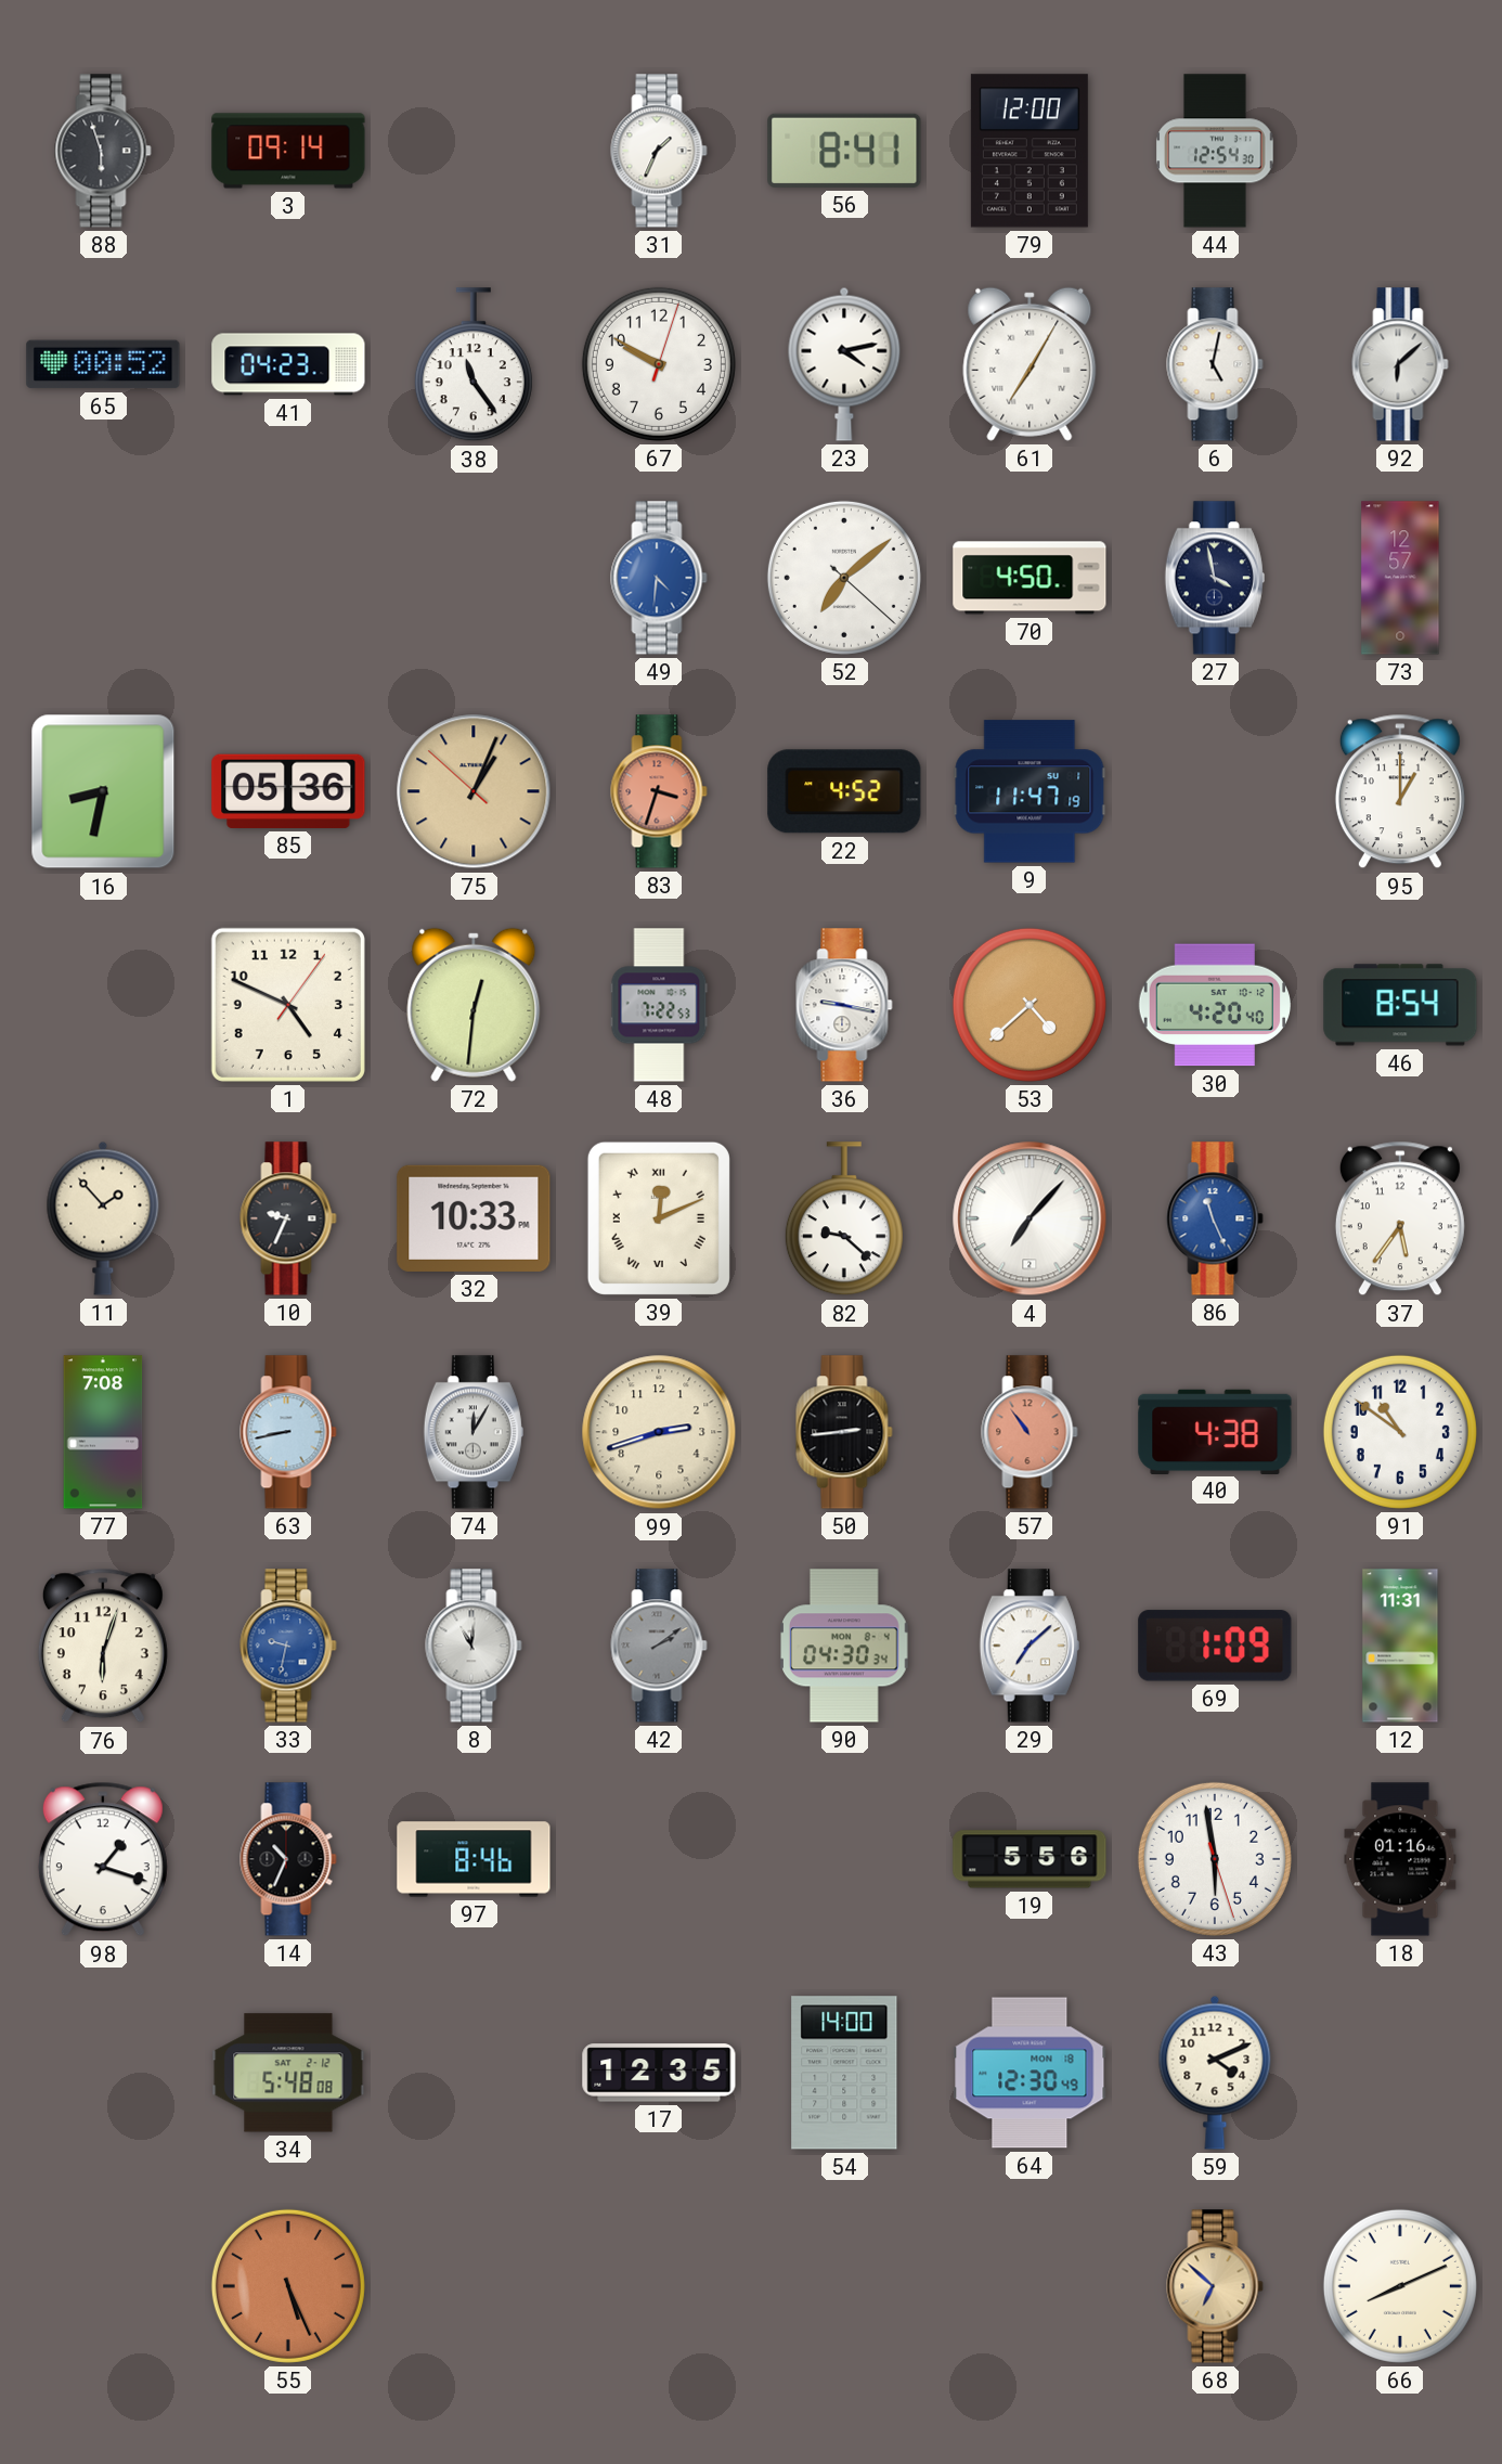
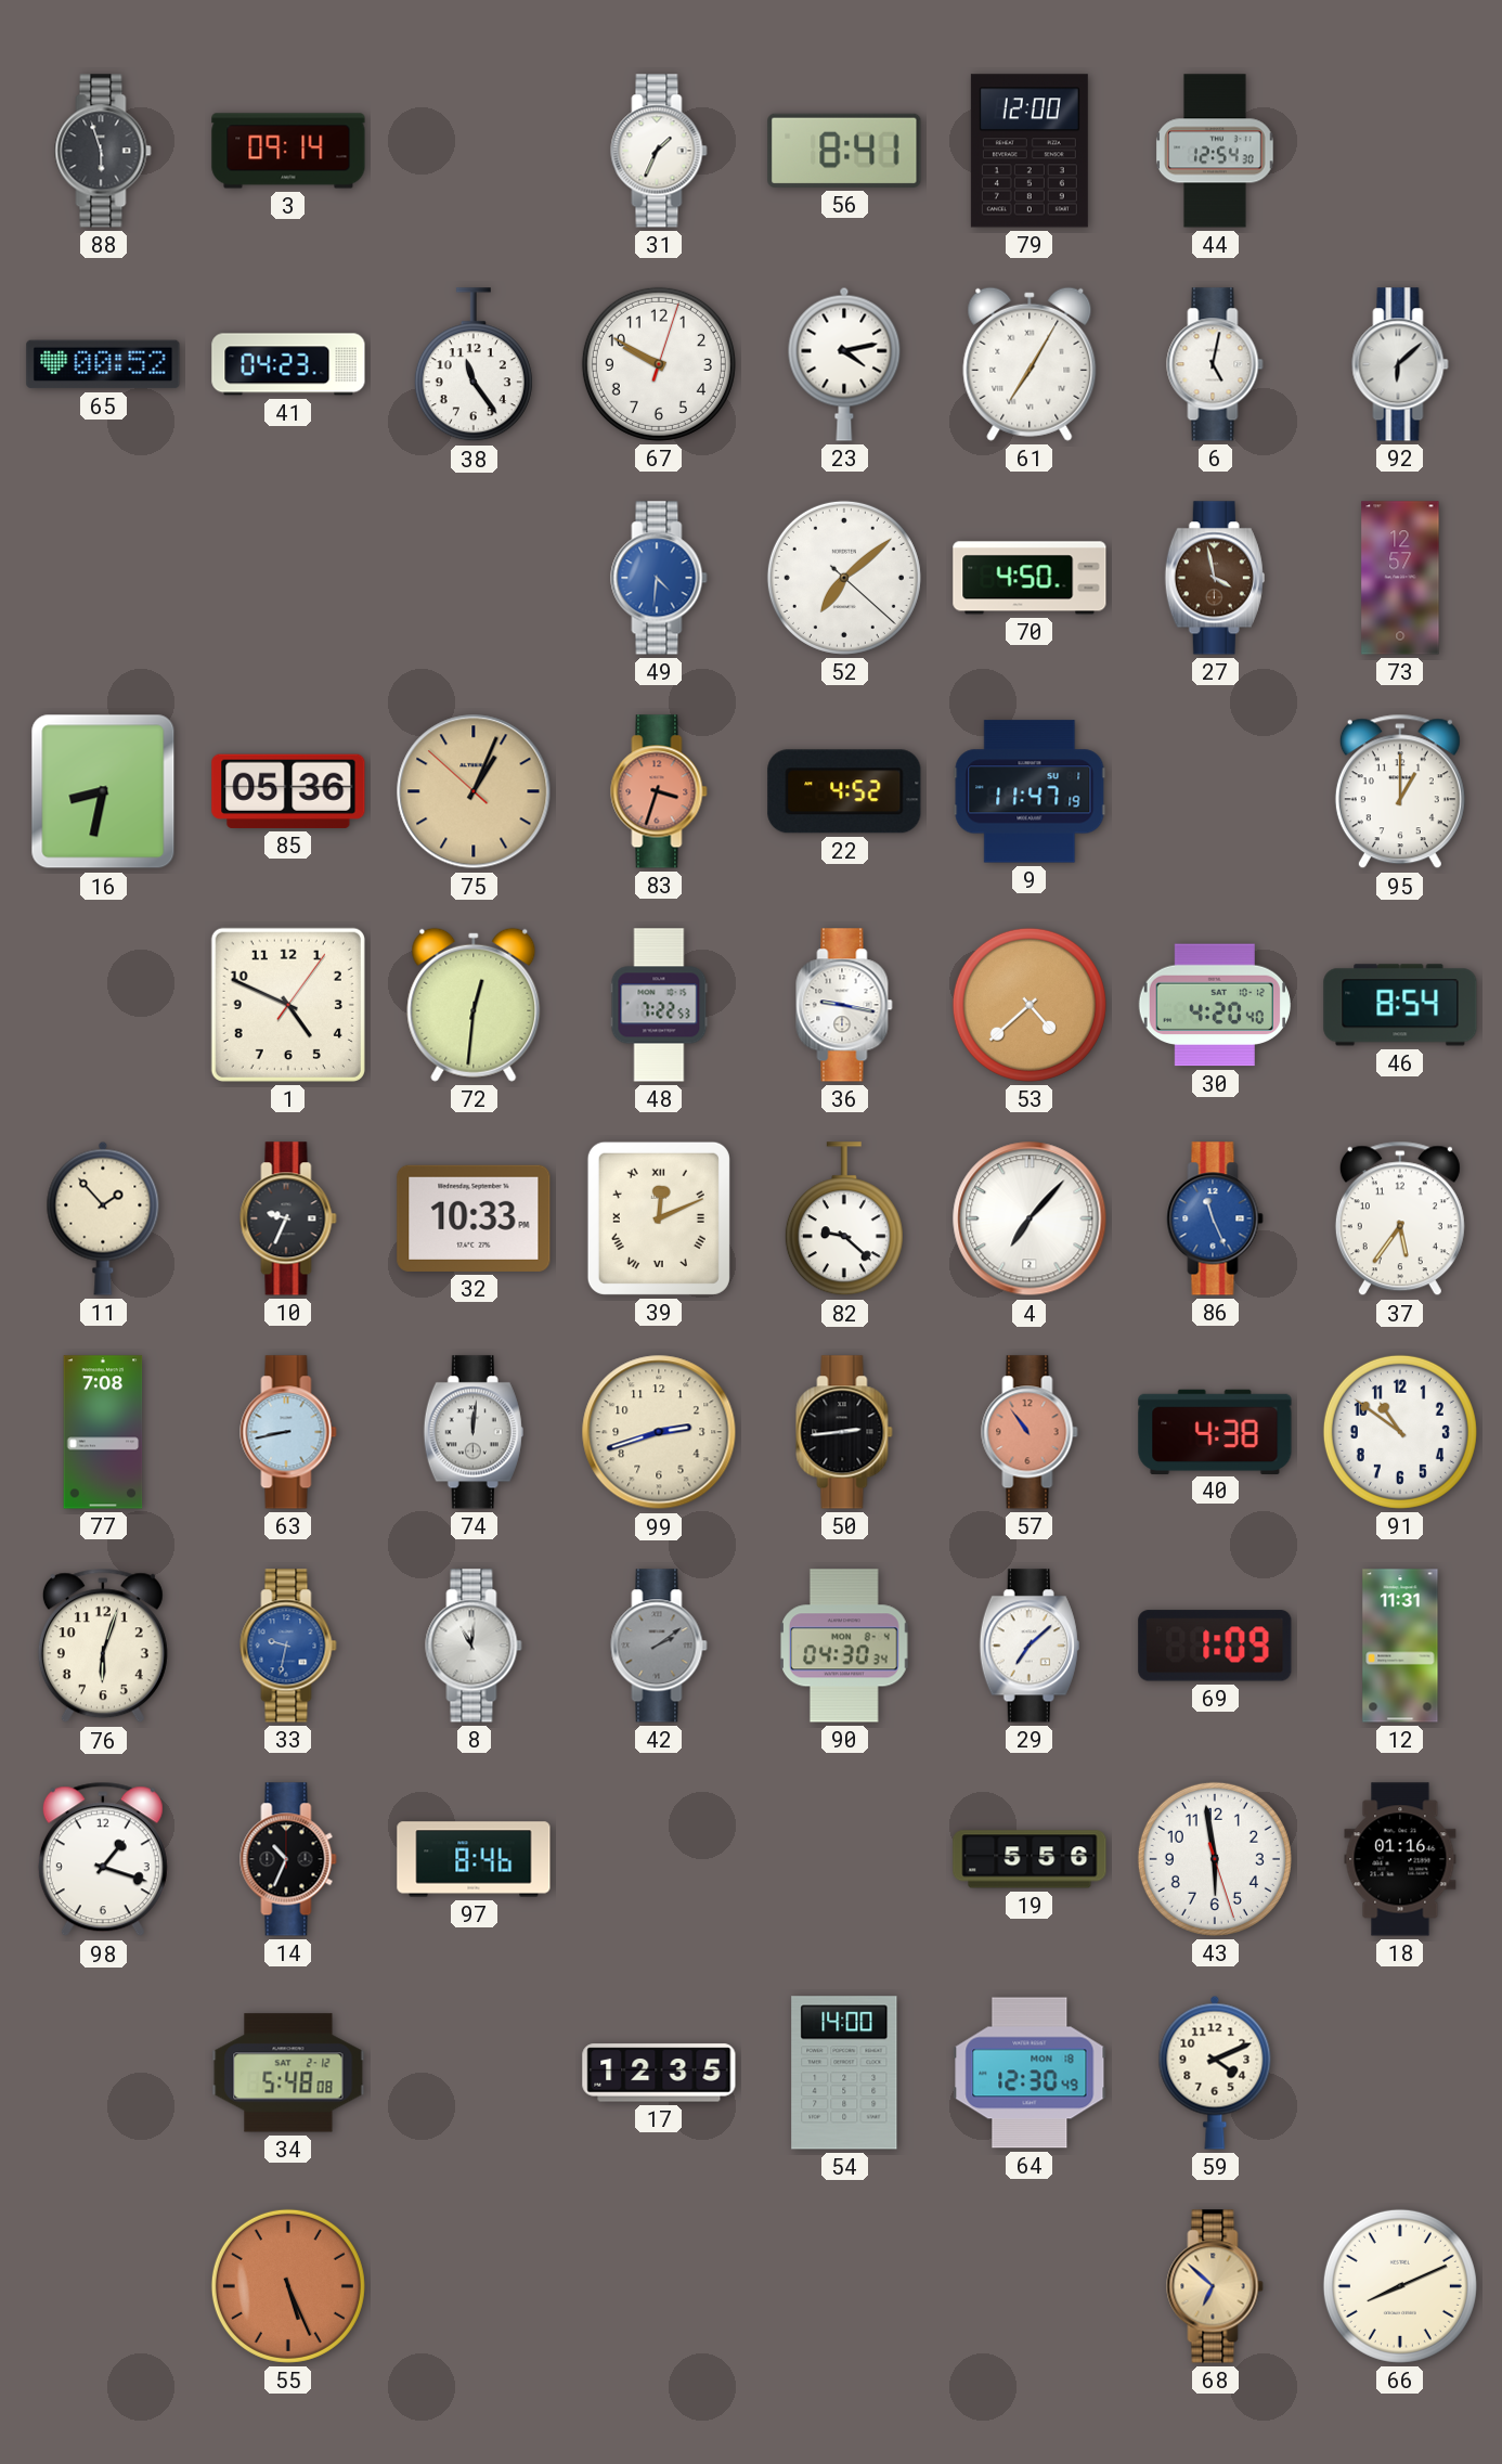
27 dial: navy -> brown (1215, 578)
74: 12:05 -> 12:01 (474, 1432)
